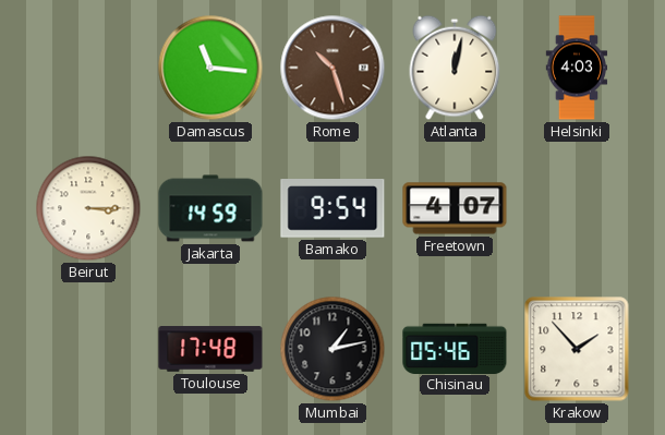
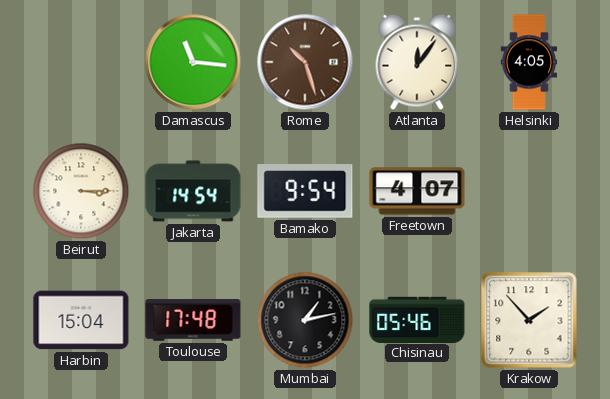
Atlanta: 12:02 -> 12:06 (417, 62)
Helsinki: 4:03 -> 4:05 (529, 62)
Jakarta: 14:59 -> 14:54 (193, 191)
Harbin: none -> 15:04 (81, 320)
